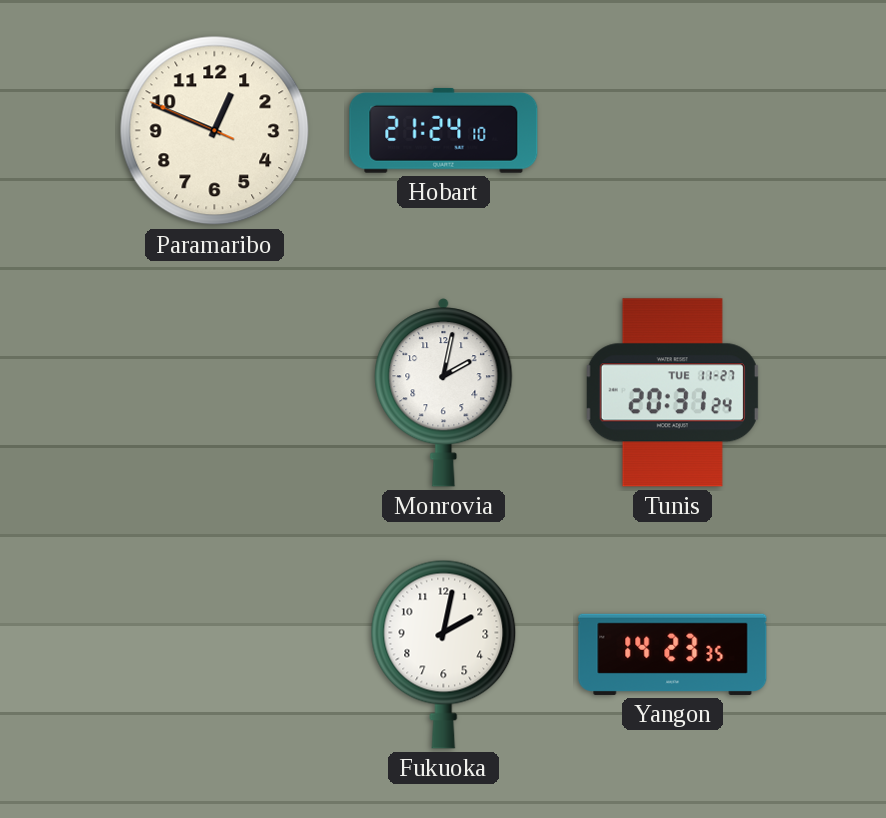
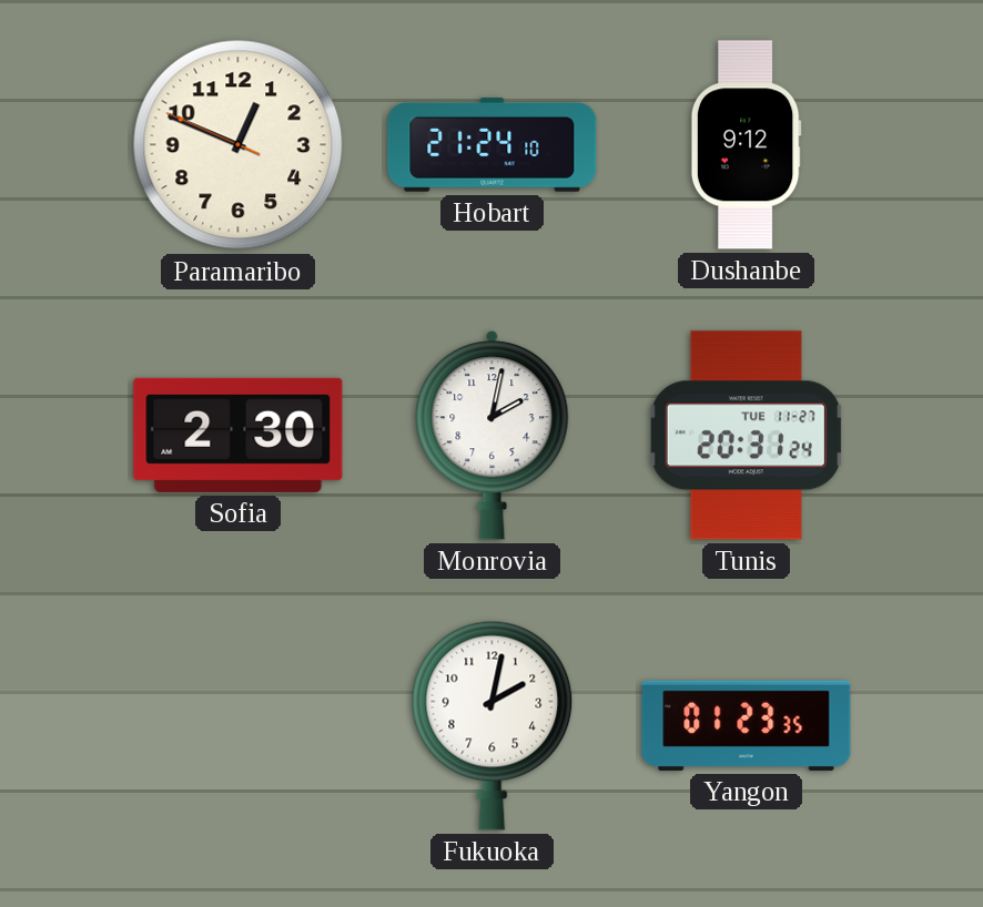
Dushanbe: none -> 9:12 (746, 145)
Sofia: none -> 2:30 (239, 435)
Yangon: 14:23 -> 01:23 (747, 725)
